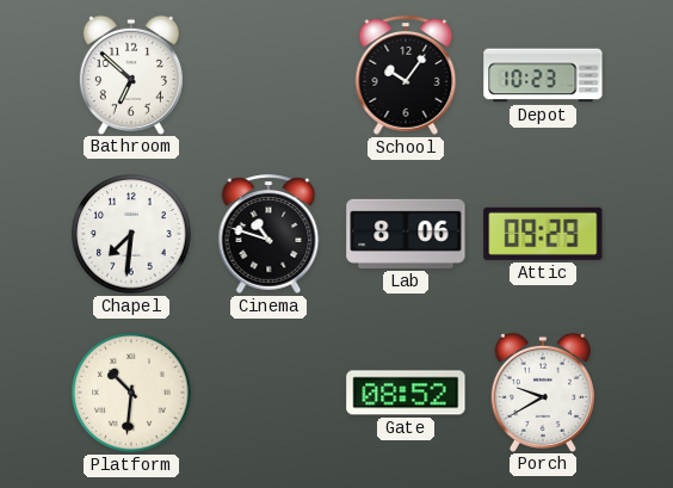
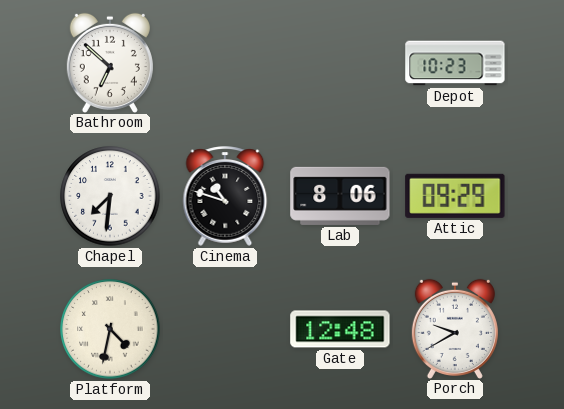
School: 10:06 -> none (406, 75)
Platform: 10:31 -> 4:32 (110, 329)
Gate: 08:52 -> 12:48 (340, 329)
